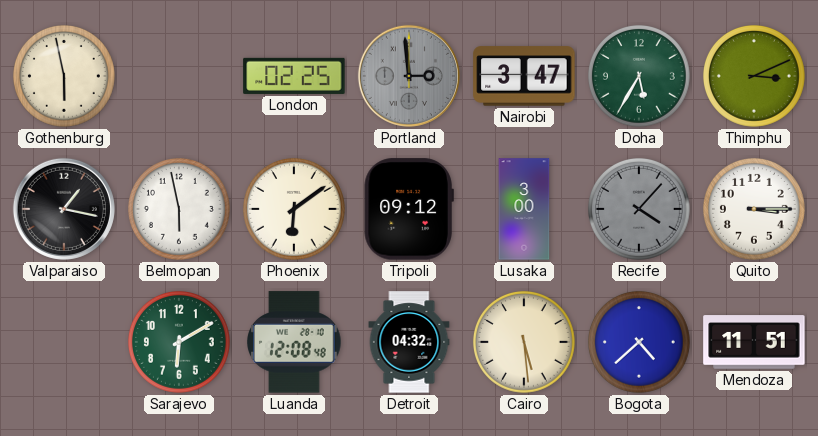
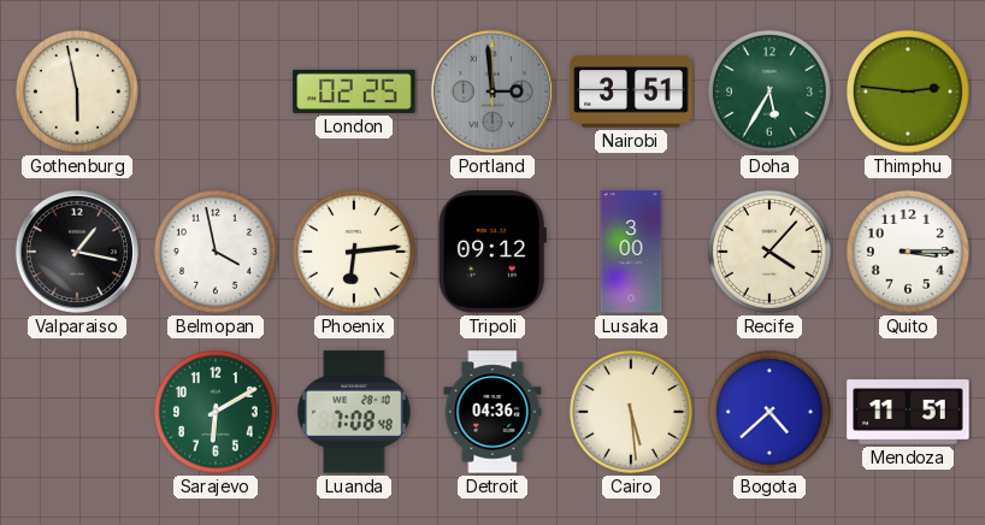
Nairobi: 3:47 -> 3:51 (631, 92)
Thimphu: 3:11 -> 2:46 (908, 92)
Belmopan: 5:58 -> 3:58 (216, 252)
Phoenix: 6:09 -> 6:14 (354, 252)
Recife dial: grey -> cream (769, 252)
Luanda: 12:08 -> 7:08 (354, 412)
Detroit: 04:32 -> 04:36 (492, 412)
